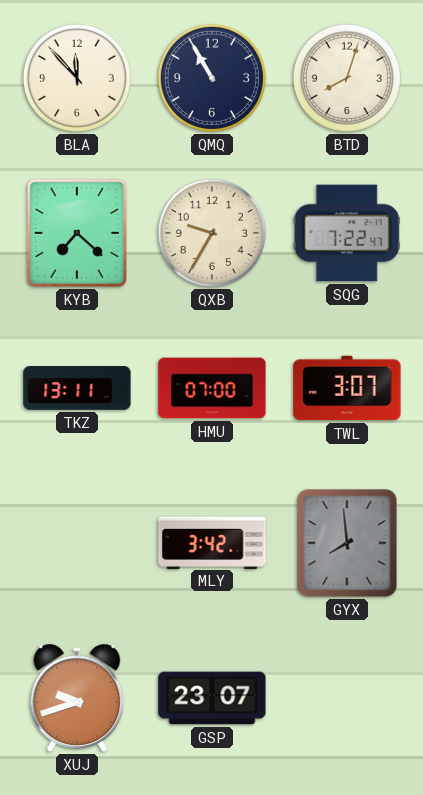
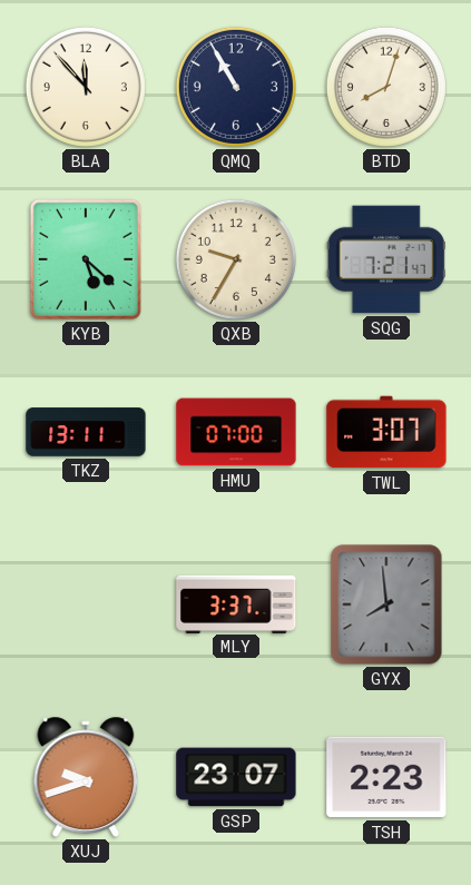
KYB: 7:22 -> 5:22 (86, 259)
SQG: 7:22 -> 7:21 (386, 259)
MLY: 3:42 -> 3:37 (236, 603)
TSH: none -> 2:23 (386, 777)
